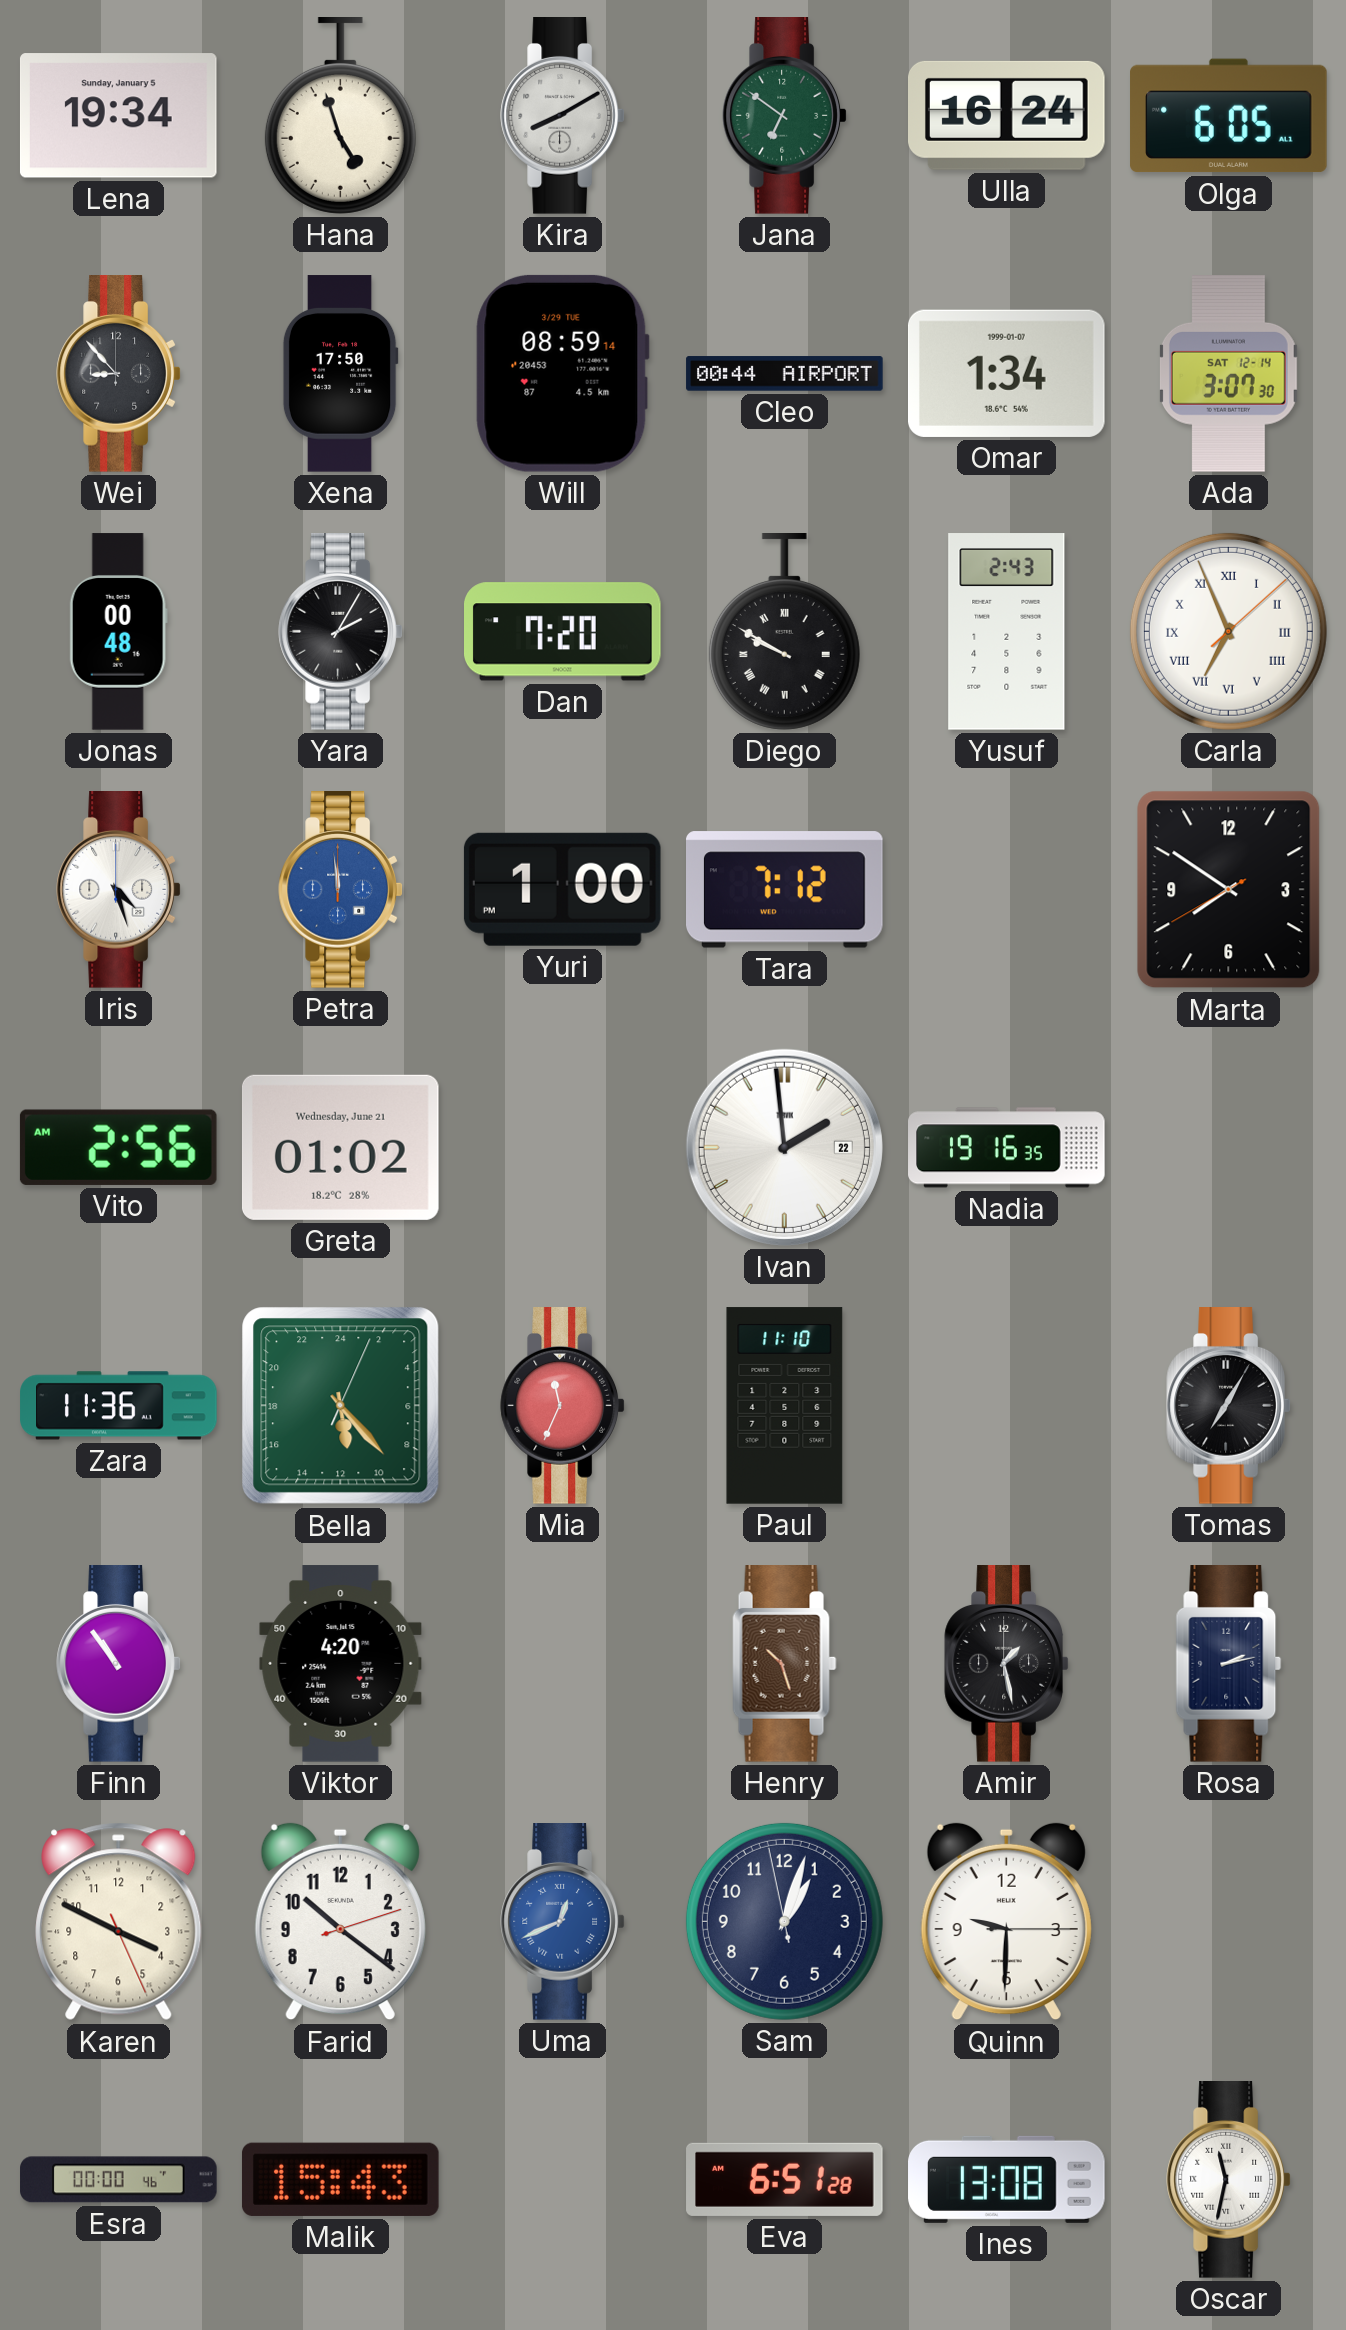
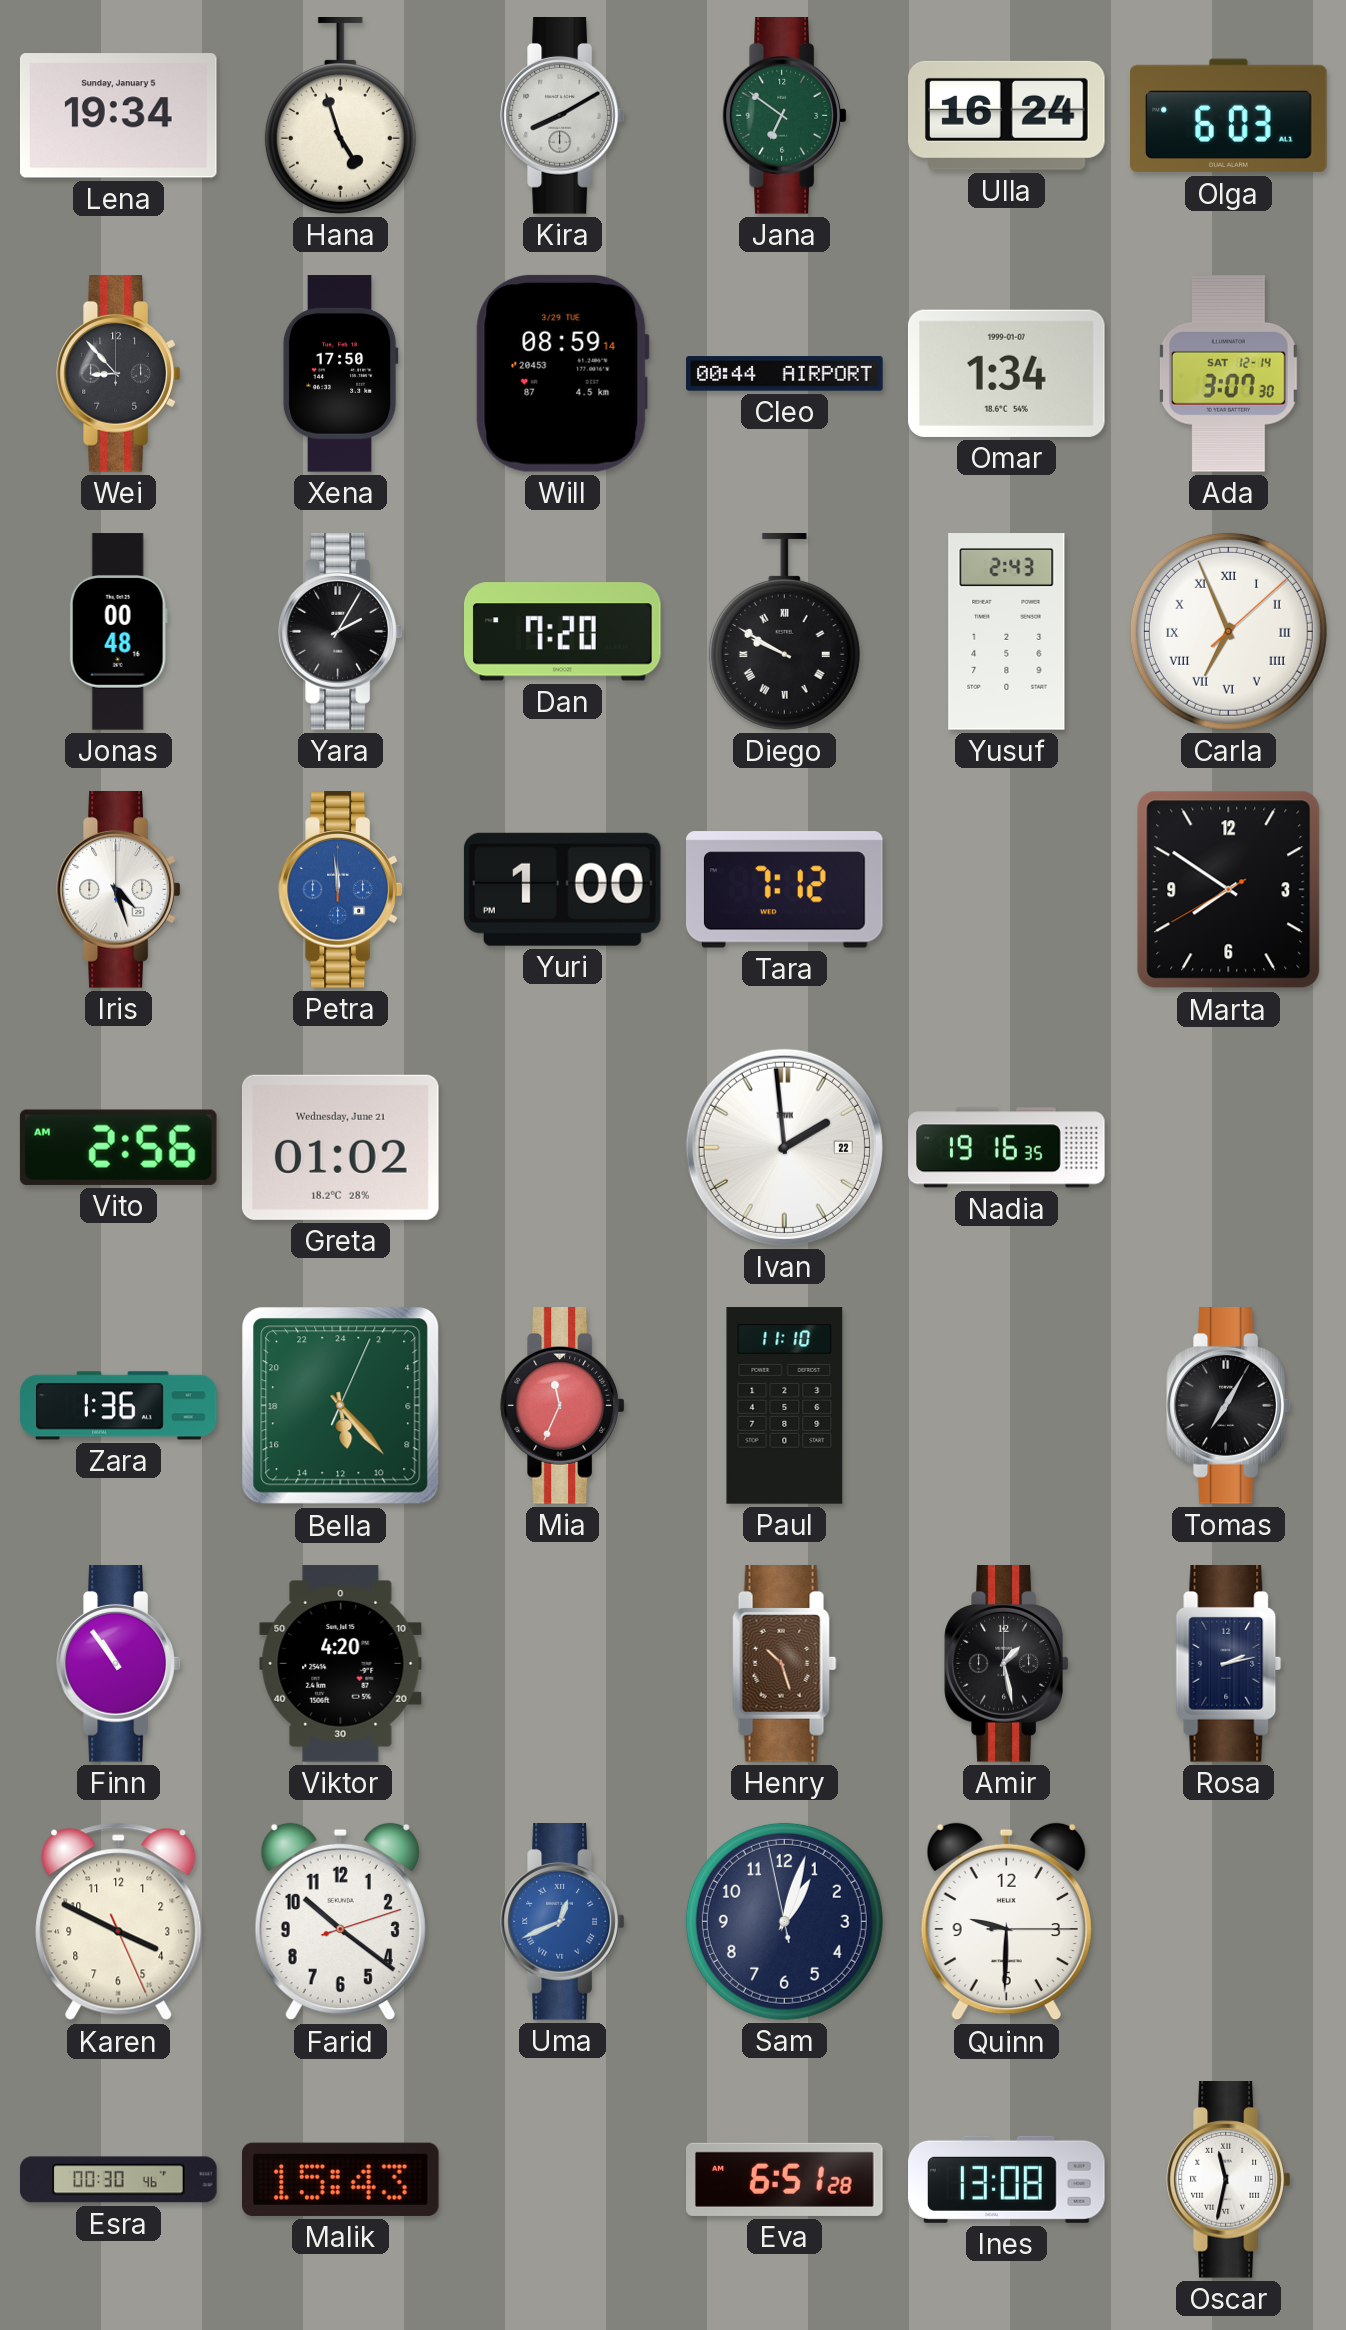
Olga: 6:05 -> 6:03 (1229, 116)
Zara: 11:36 -> 1:36 (119, 1406)
Esra: 00:00 -> 00:30 (119, 2180)
